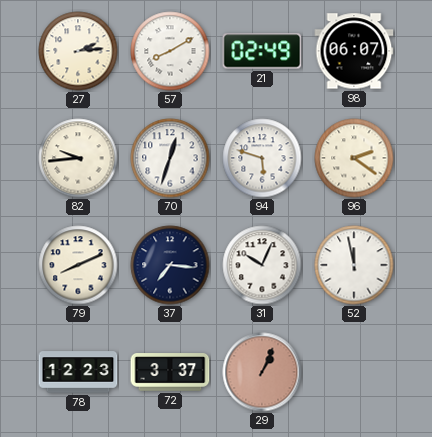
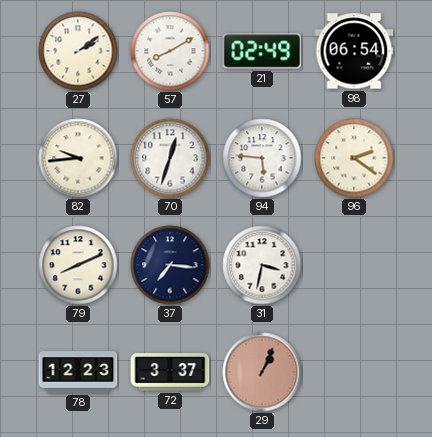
27: 2:14 -> 2:09 (78, 51)
98: 06:07 -> 06:54 (354, 51)
94: 5:48 -> 5:46 (262, 158)
31: 10:04 -> 3:32 (262, 265)
52: 11:58 -> none (354, 265)
